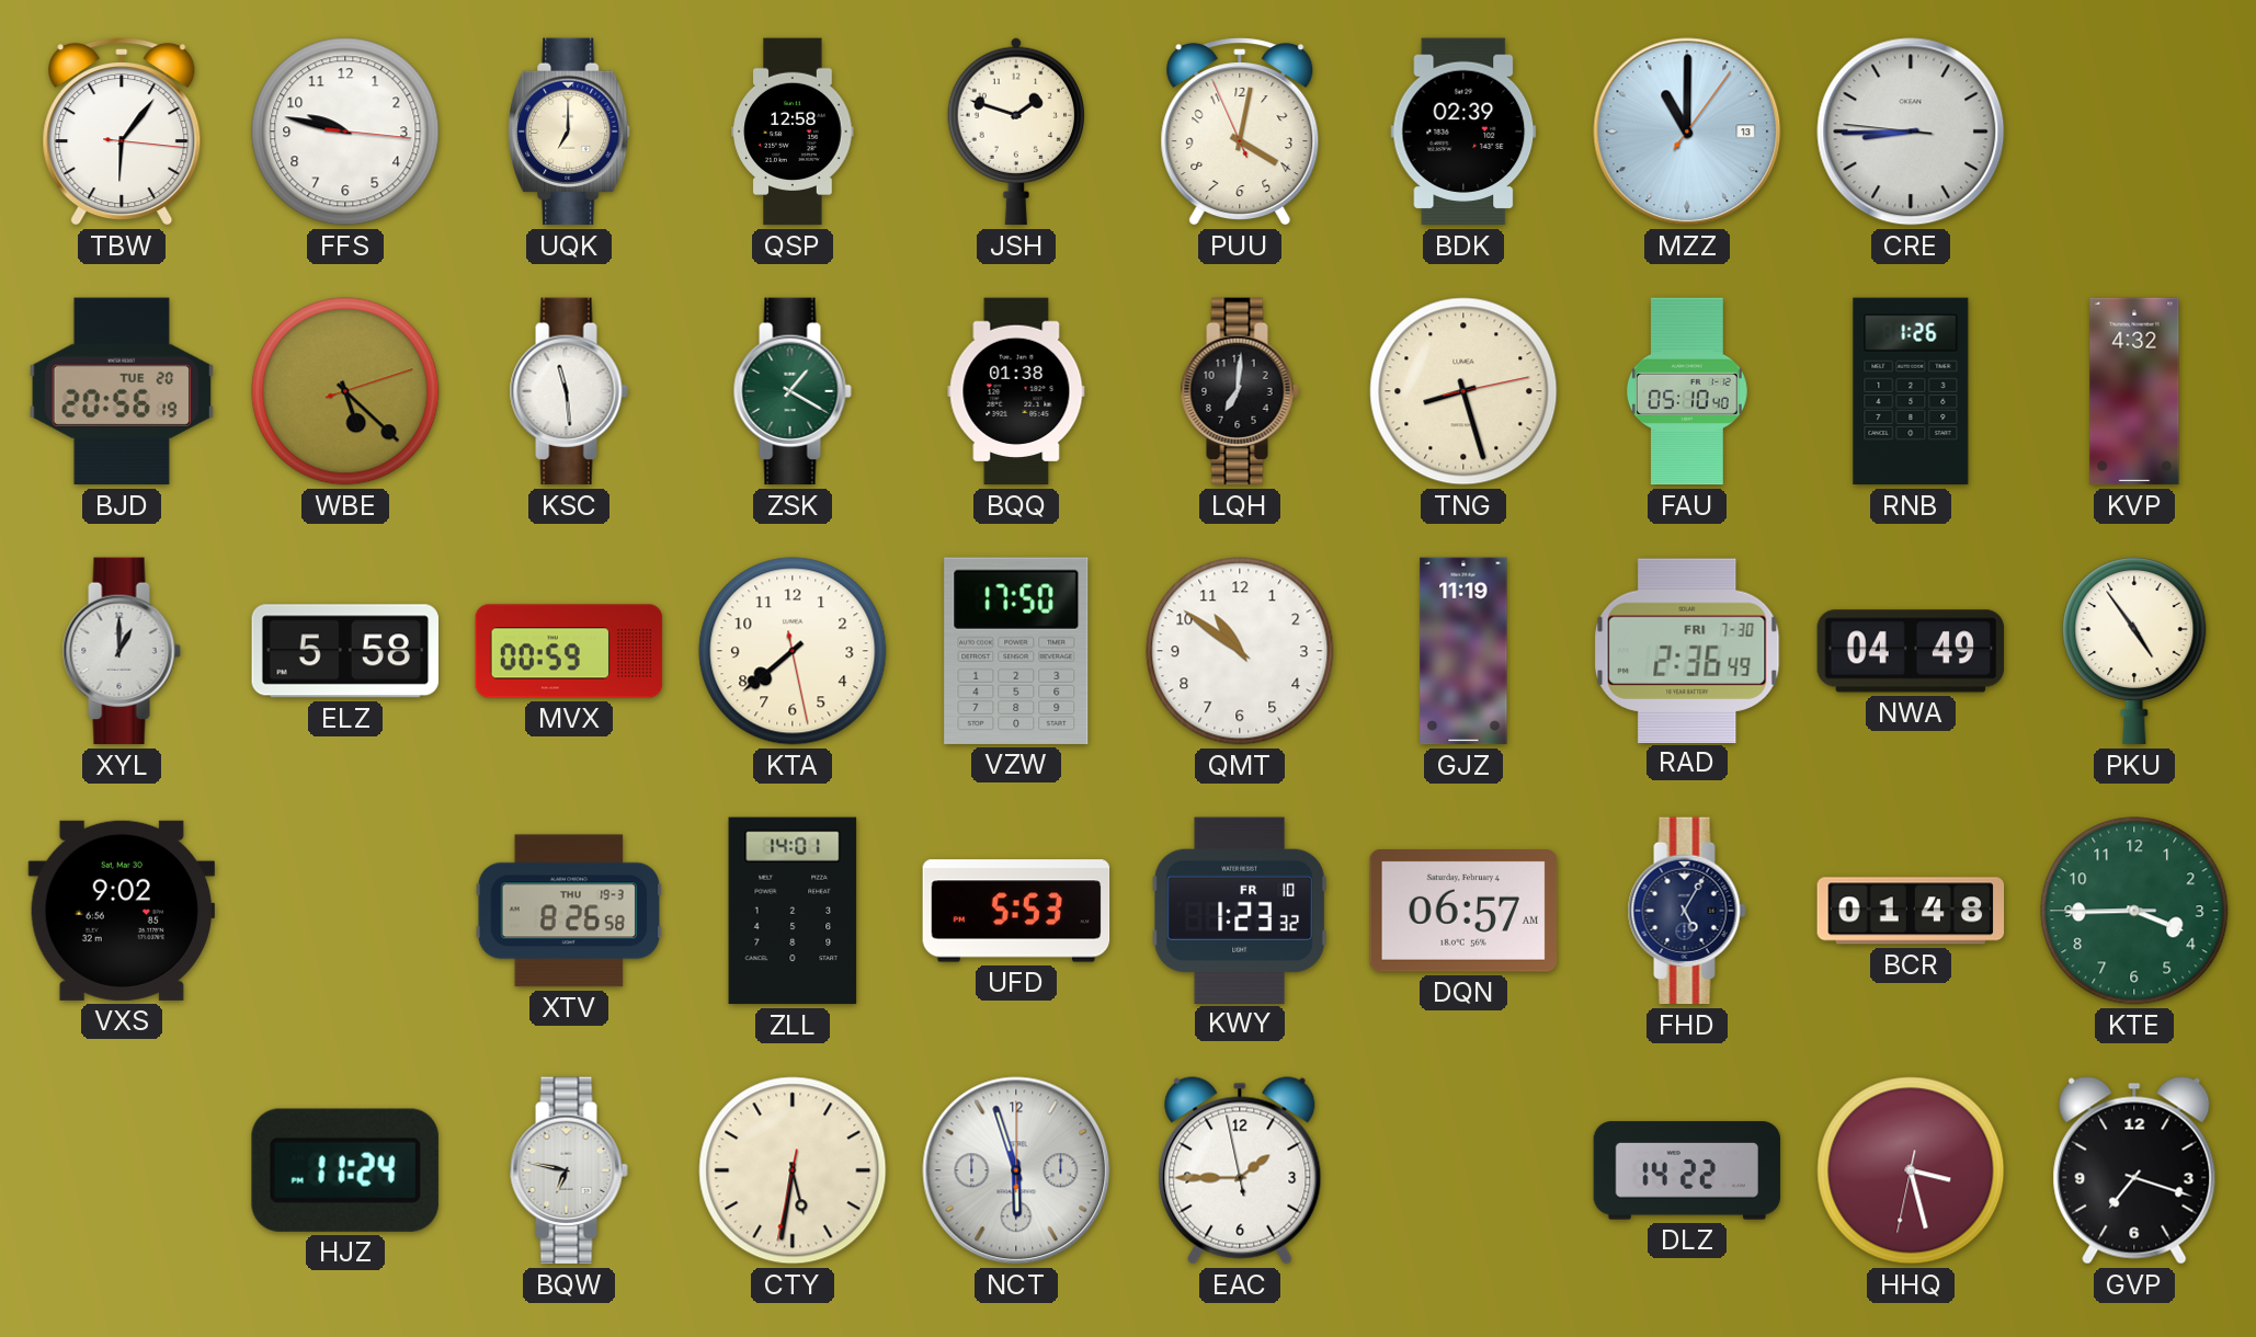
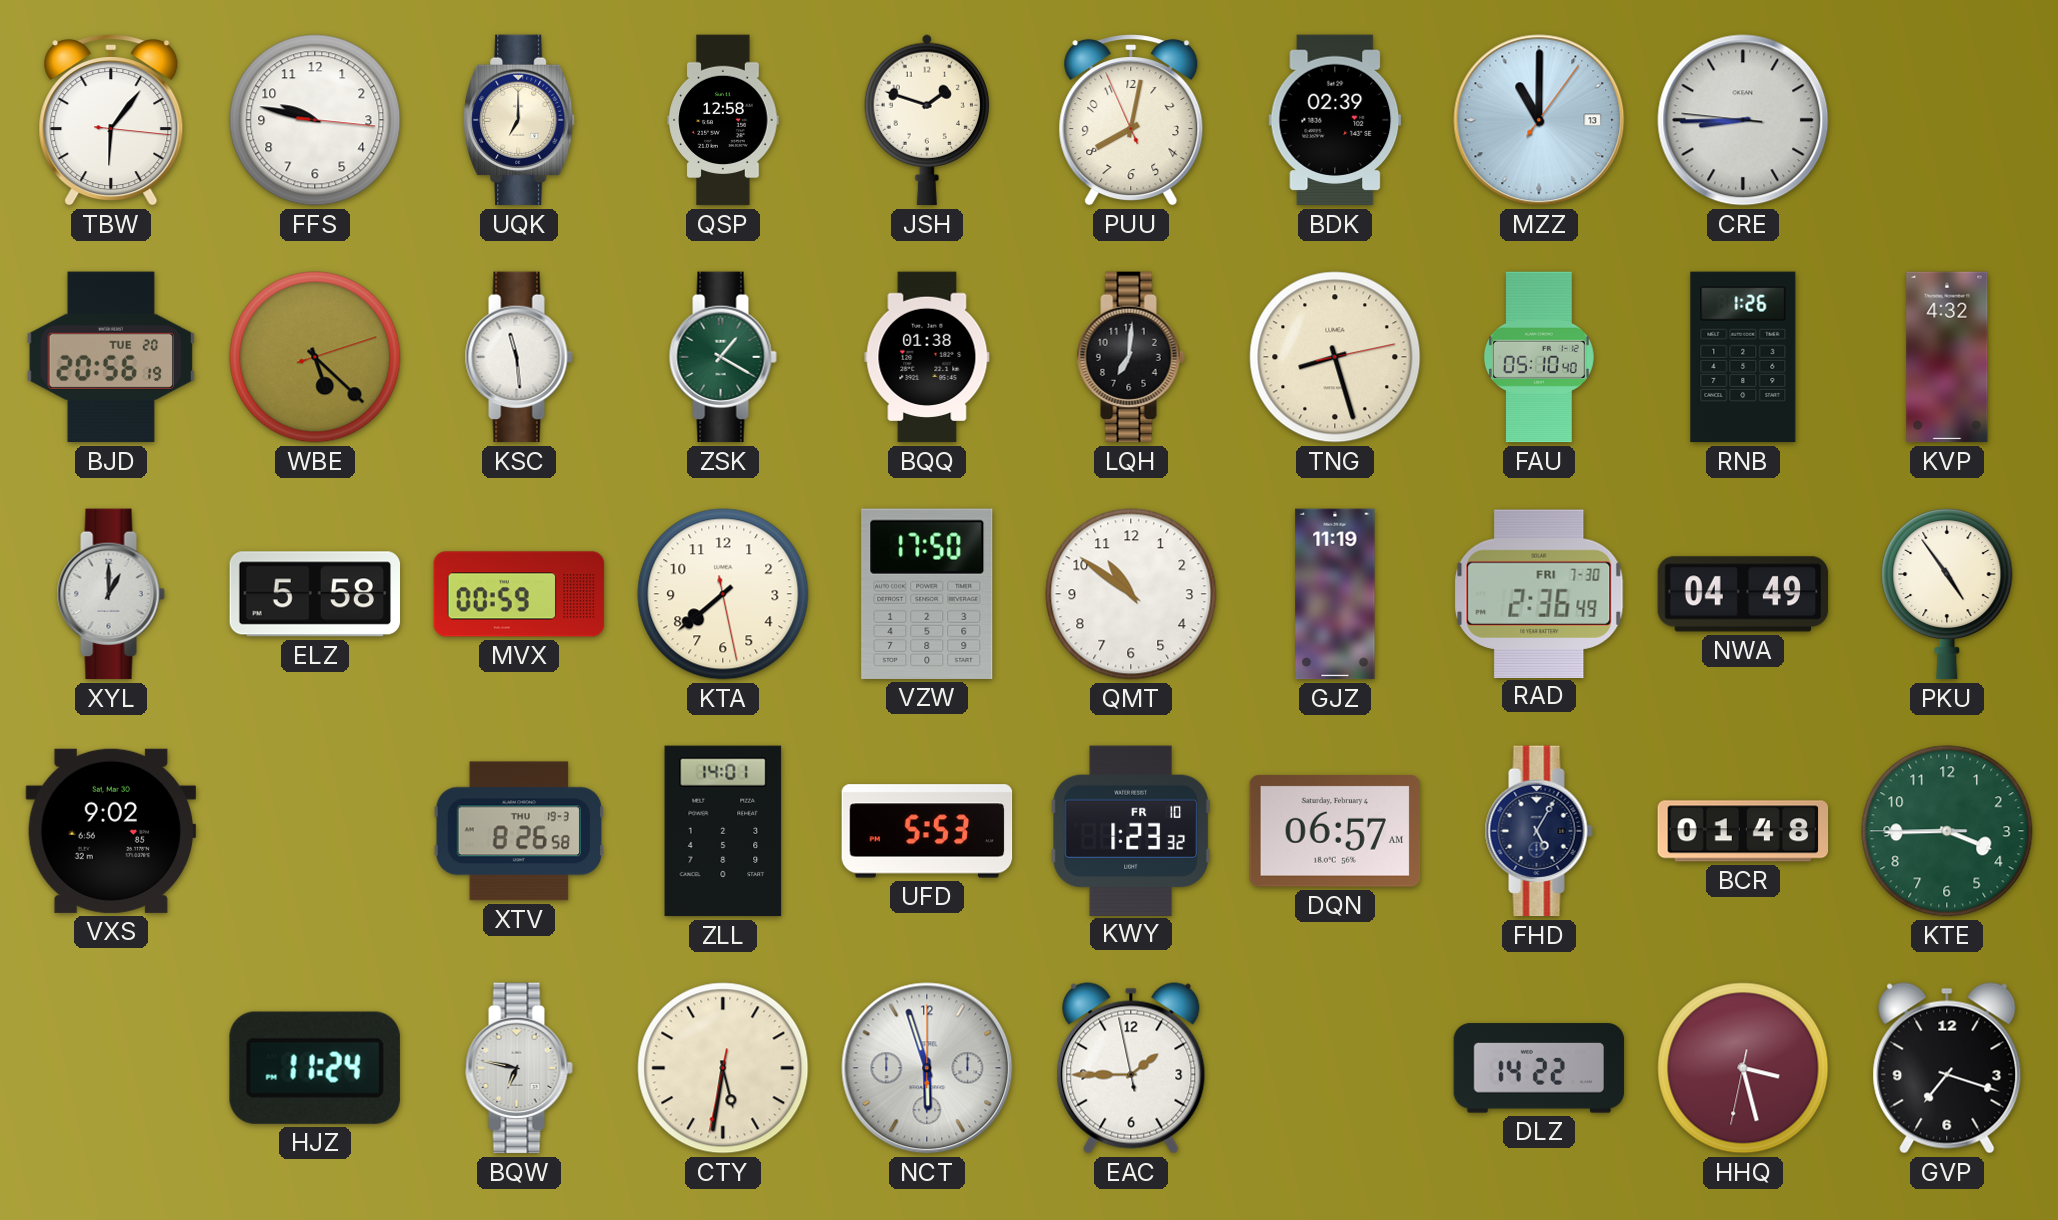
PUU: 4:01 -> 8:01 (1131, 120)
